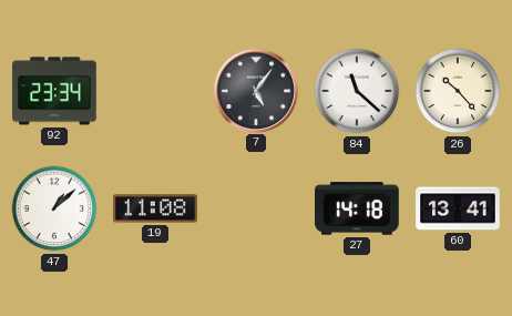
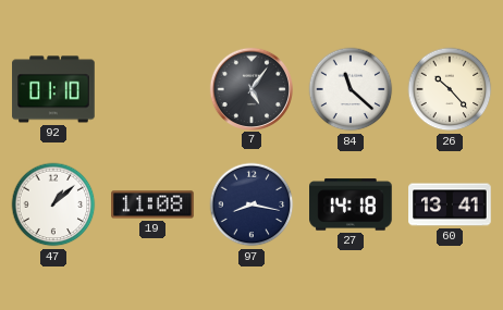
92: 23:34 -> 01:10 (53, 89)
97: none -> 8:17 (251, 204)
